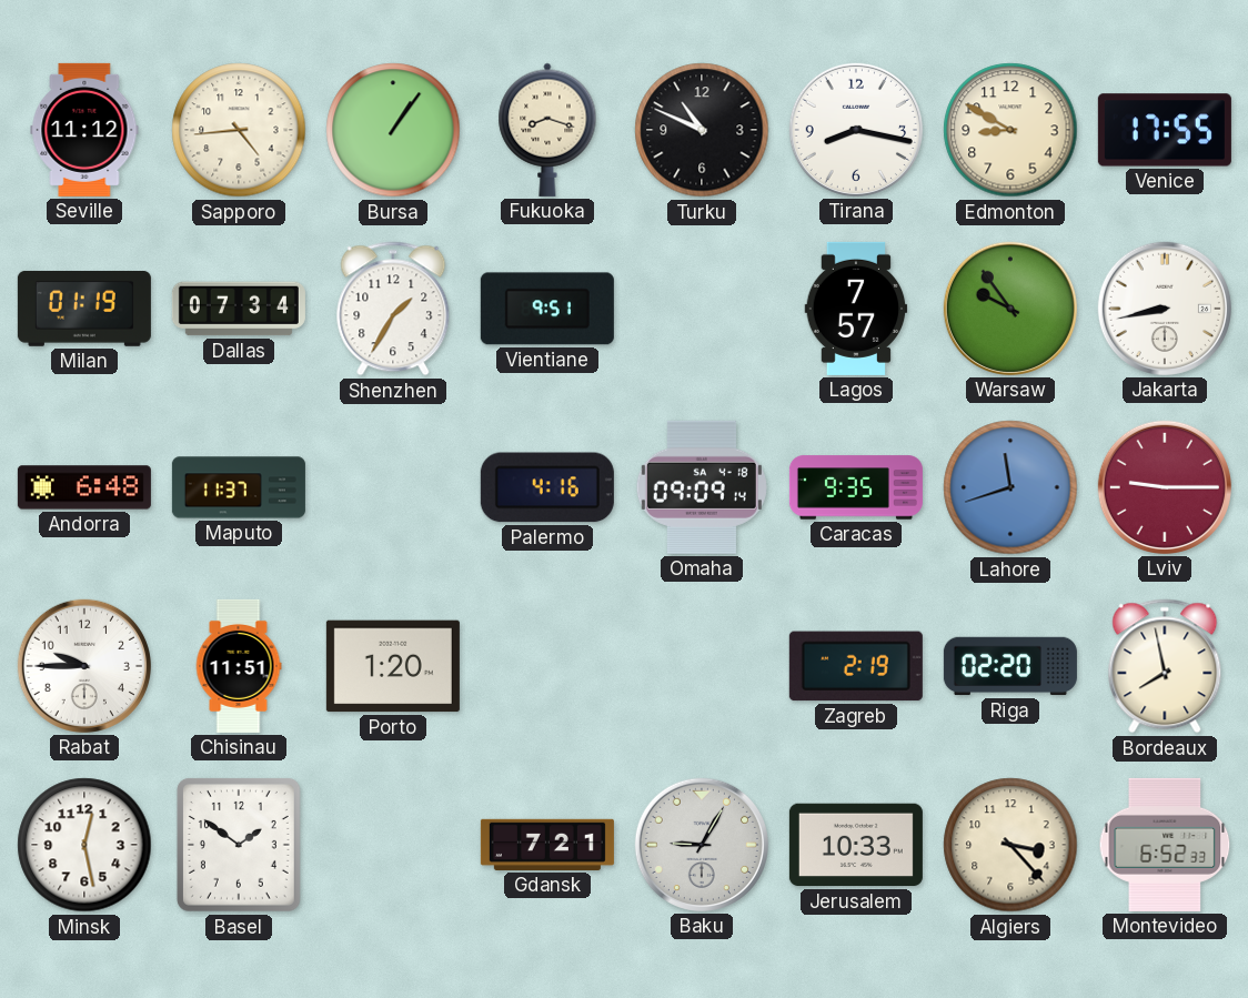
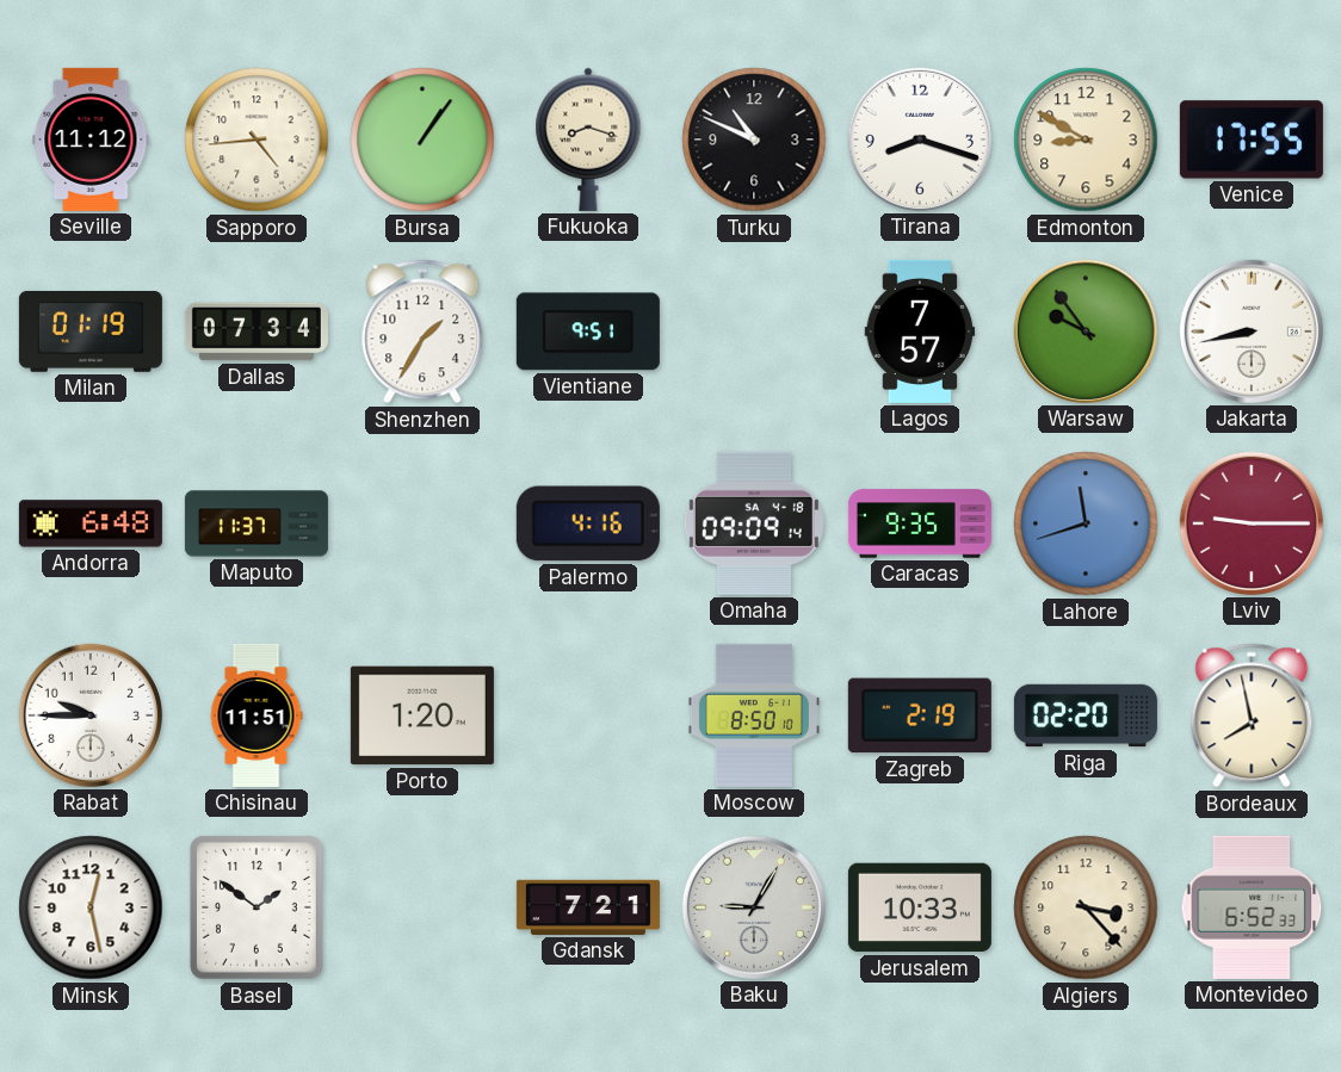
Tirana: 8:17 -> 8:18 (920, 140)
Moscow: none -> 8:50 (754, 715)
